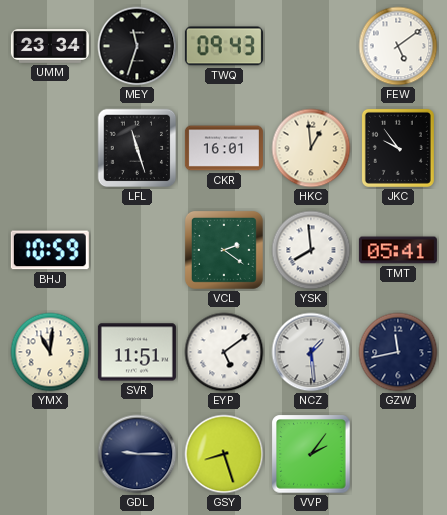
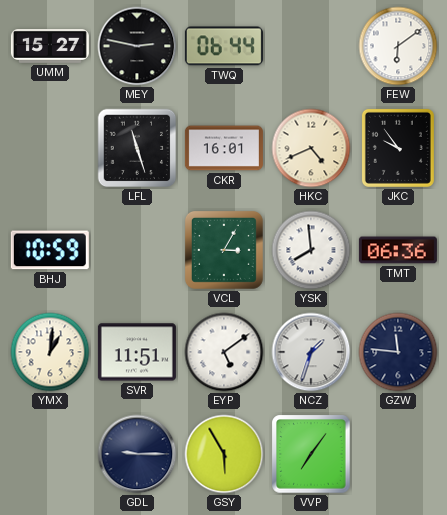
UMM: 23:34 -> 15:27 (50, 47)
MEY: 11:33 -> 2:47 (137, 46)
TWQ: 09:43 -> 06:44 (224, 46)
FEW: 5:09 -> 6:09 (398, 46)
HKC: 12:59 -> 4:41 (311, 148)
VCL: 2:21 -> 3:05 (224, 250)
TMT: 05:41 -> 06:36 (398, 250)
YMX: 11:01 -> 1:01 (50, 352)
NCZ: 1:29 -> 1:33 (311, 352)
GZW: 11:43 -> 11:46 (398, 352)
GSY: 8:27 -> 5:55 (224, 454)
VVP: 2:06 -> 7:06 (311, 454)
